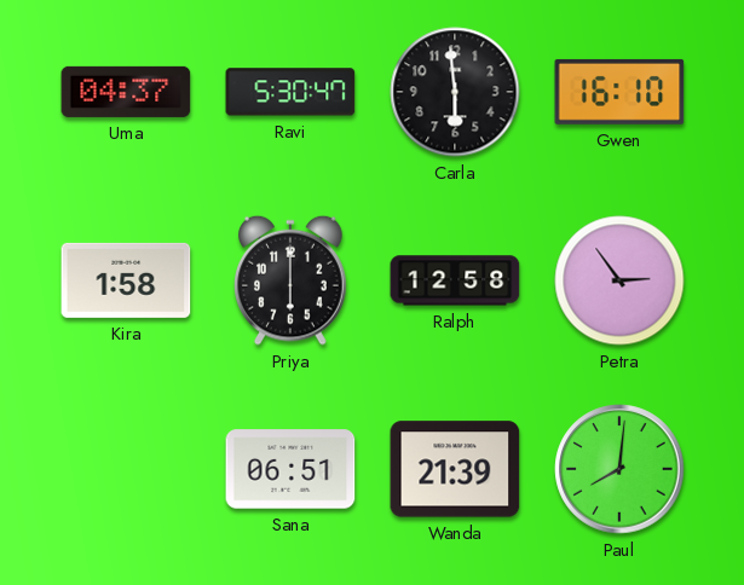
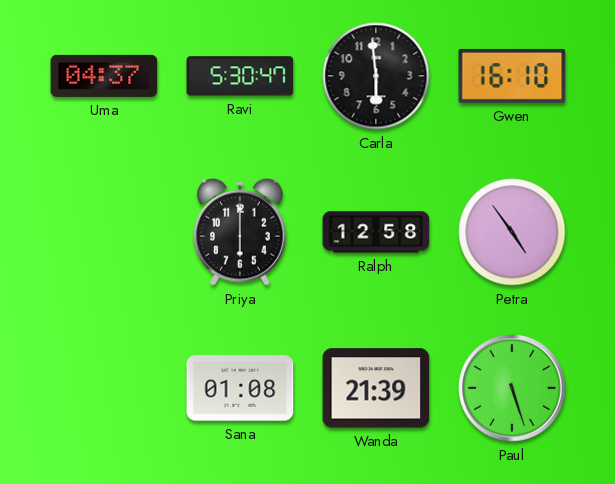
Kira: 1:58 -> none (126, 280)
Petra: 2:54 -> 4:54 (512, 232)
Sana: 06:51 -> 01:08 (240, 388)
Paul: 8:01 -> 5:27 (512, 388)
